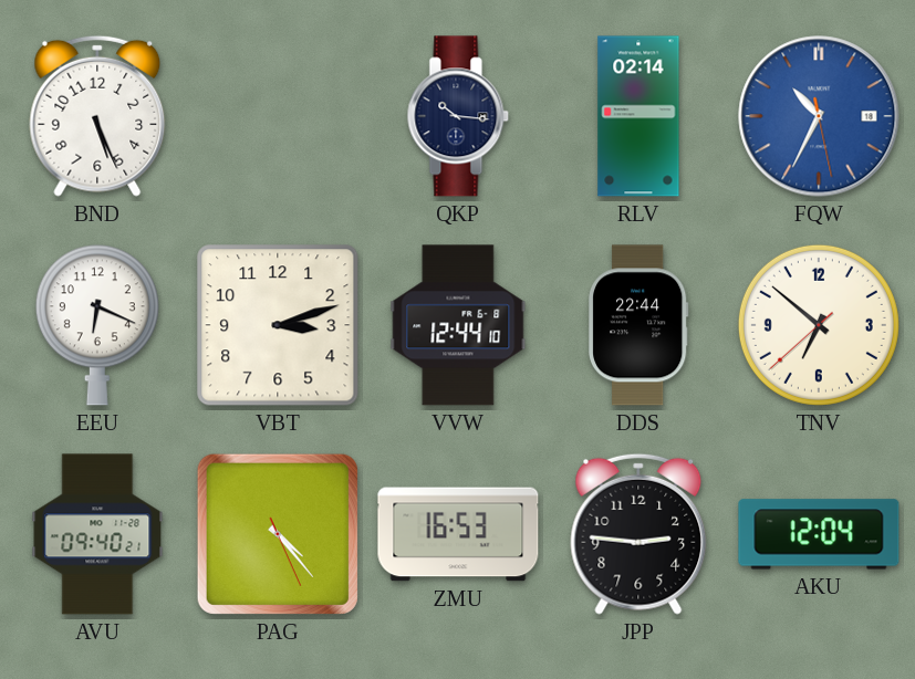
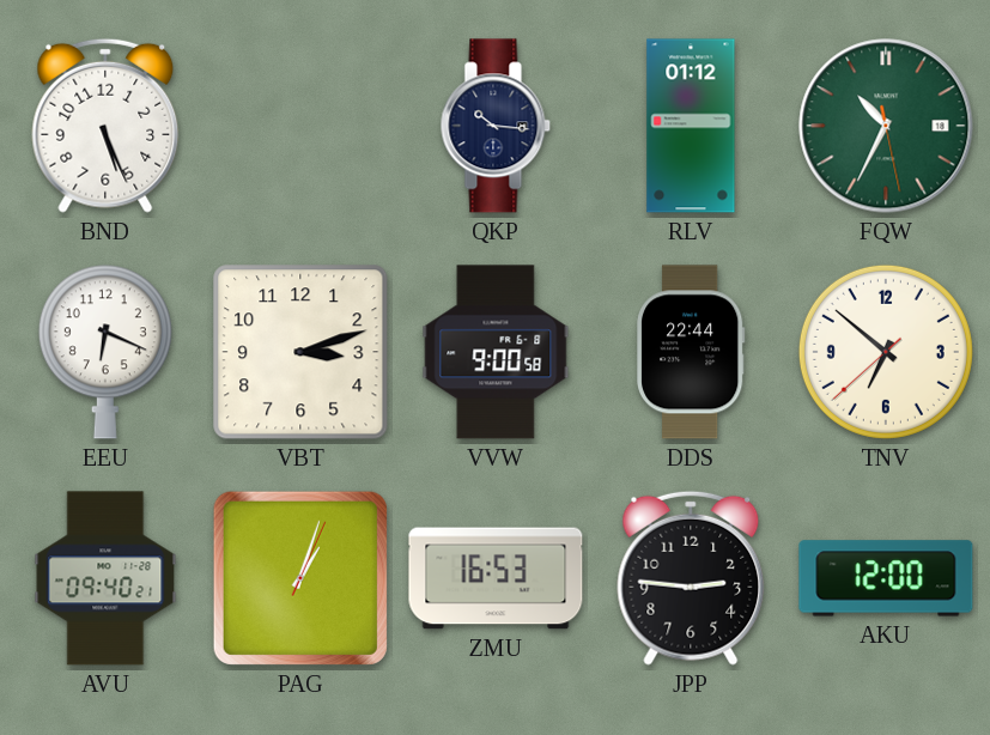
RLV: 02:14 -> 01:12 (691, 126)
FQW dial: blue -> green (886, 126)
VVW: 12:44 -> 9:00 (496, 352)
PAG: 4:23 -> 1:03 (300, 578)
AKU: 12:04 -> 12:00 (886, 578)
